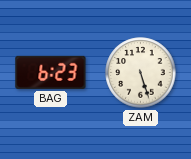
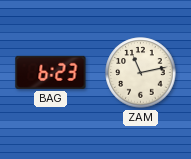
ZAM: 5:27 -> 11:13 (141, 73)
